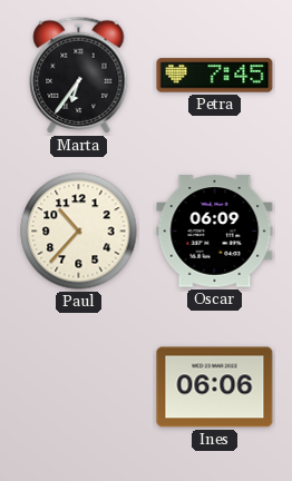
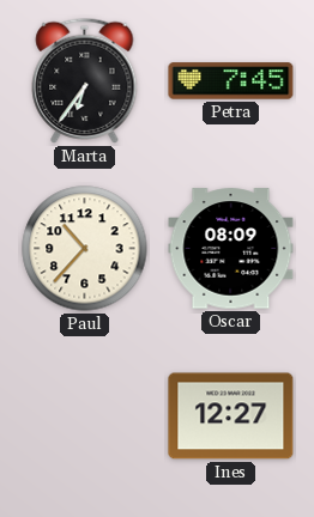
Oscar: 06:09 -> 08:09 (231, 249)
Ines: 06:06 -> 12:27 (231, 416)
